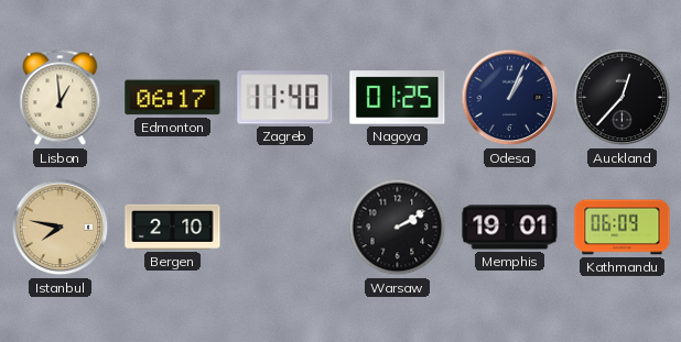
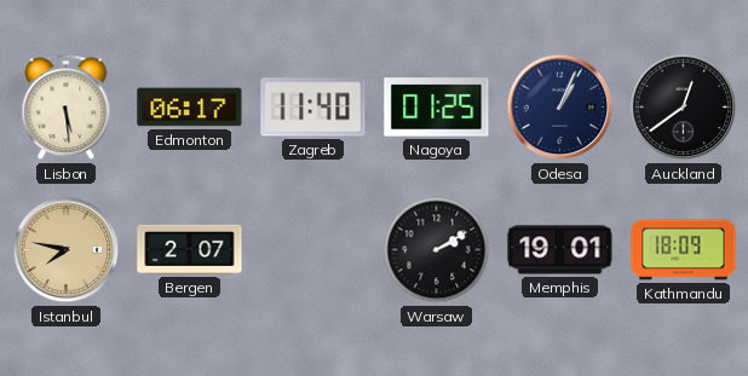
Lisbon: 12:59 -> 5:29 (67, 108)
Auckland: 12:37 -> 12:39 (684, 108)
Bergen: 2:10 -> 2:07 (190, 249)
Kathmandu: 06:09 -> 18:09 (684, 250)
